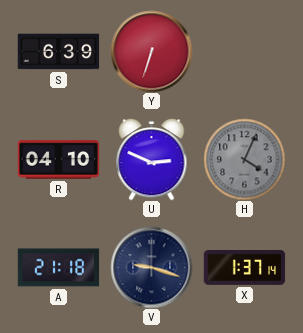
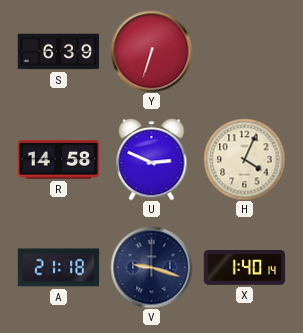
R: 04:10 -> 14:58 (58, 160)
H dial: grey -> cream (244, 159)
X: 1:37 -> 1:40 (244, 268)
